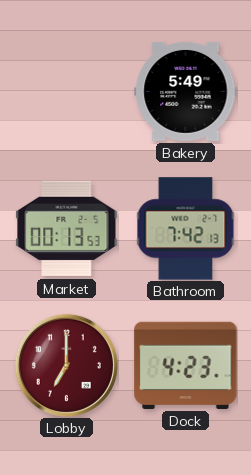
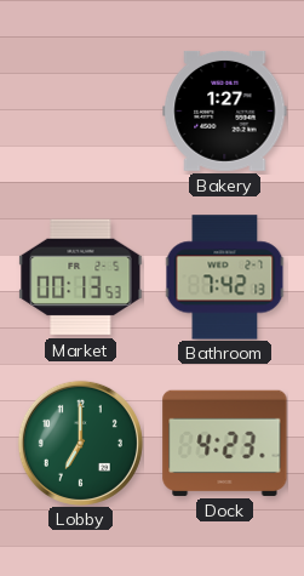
Bakery: 5:49 -> 1:27 (225, 110)
Lobby dial: burgundy -> green (80, 443)
